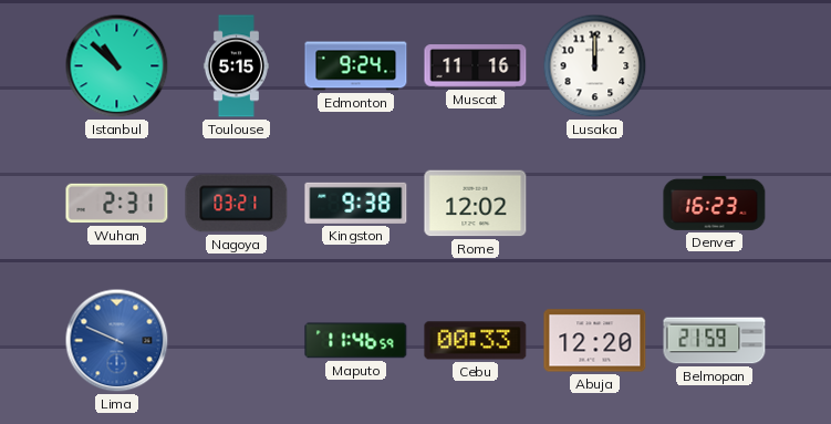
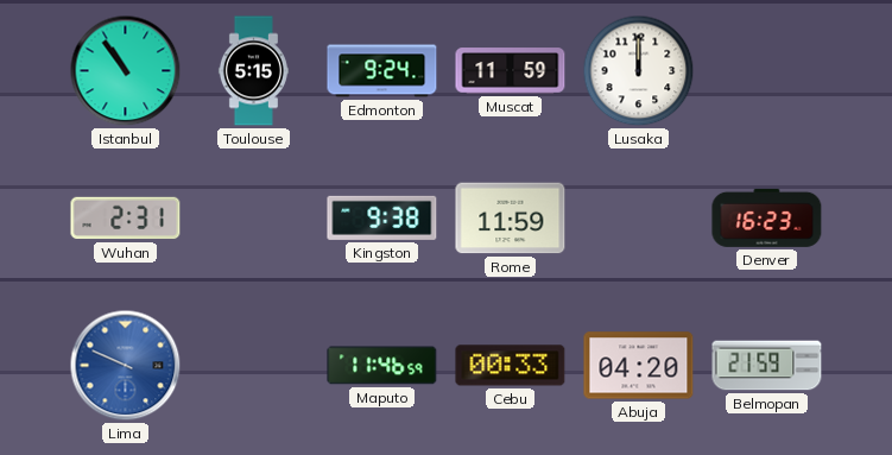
Istanbul: 10:52 -> 10:54 (126, 71)
Muscat: 11:16 -> 11:59 (511, 71)
Nagoya: 03:21 -> none (237, 204)
Rome: 12:02 -> 11:59 (511, 219)
Abuja: 12:20 -> 04:20 (639, 366)
